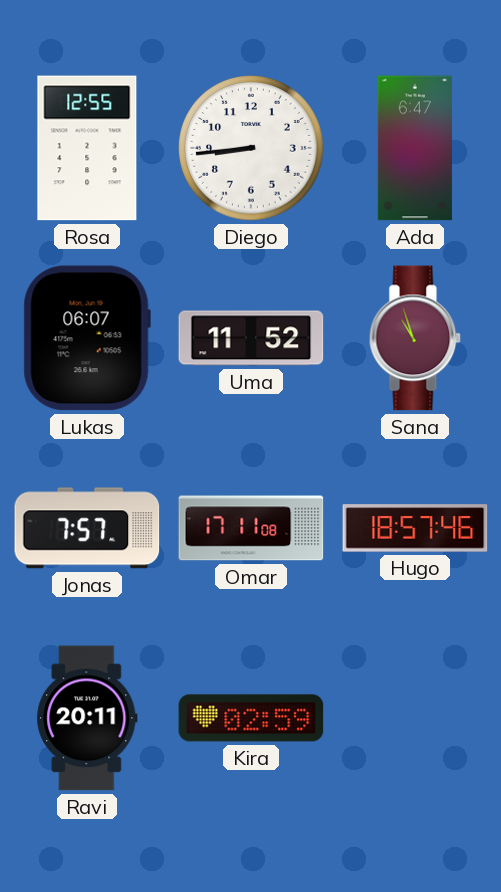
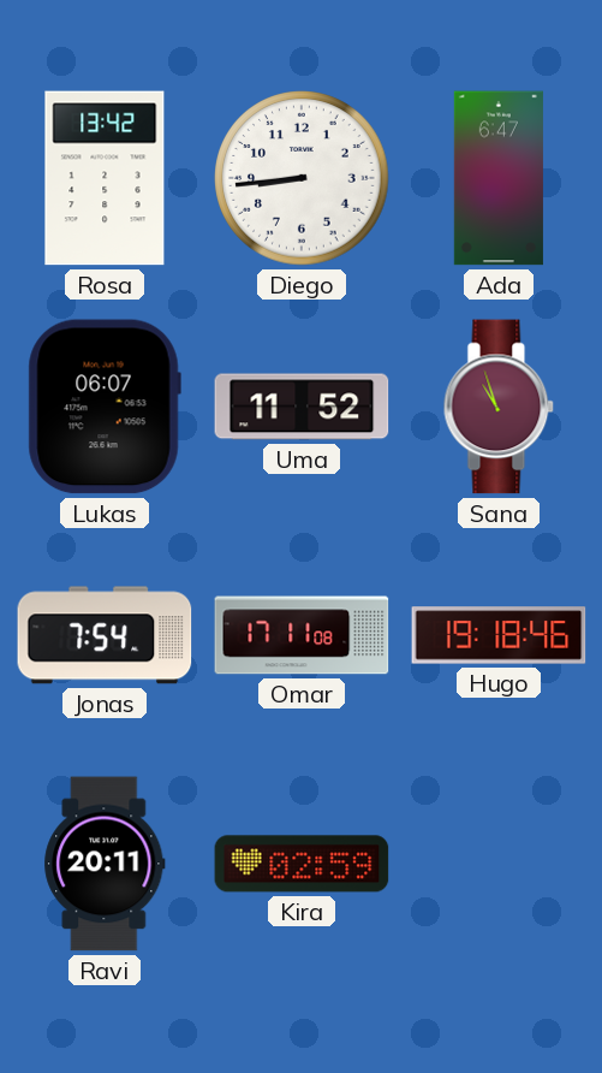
Rosa: 12:55 -> 13:42 (105, 178)
Jonas: 7:57 -> 7:54 (105, 635)
Hugo: 18:57 -> 19:18 (499, 635)
